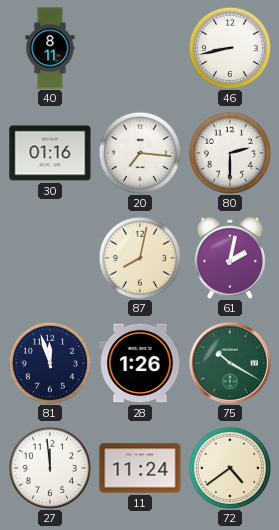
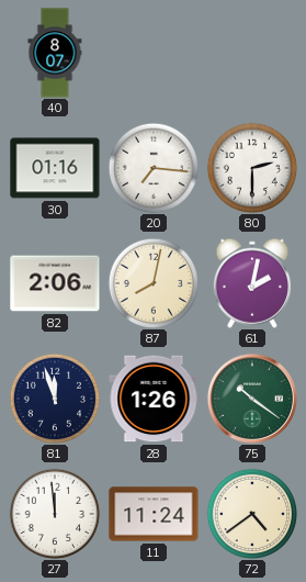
40: 8:11 -> 8:07 (55, 53)
46: 8:43 -> none (230, 48)
82: none -> 2:06 (55, 283)
75: 10:20 -> 10:21 (252, 399)
